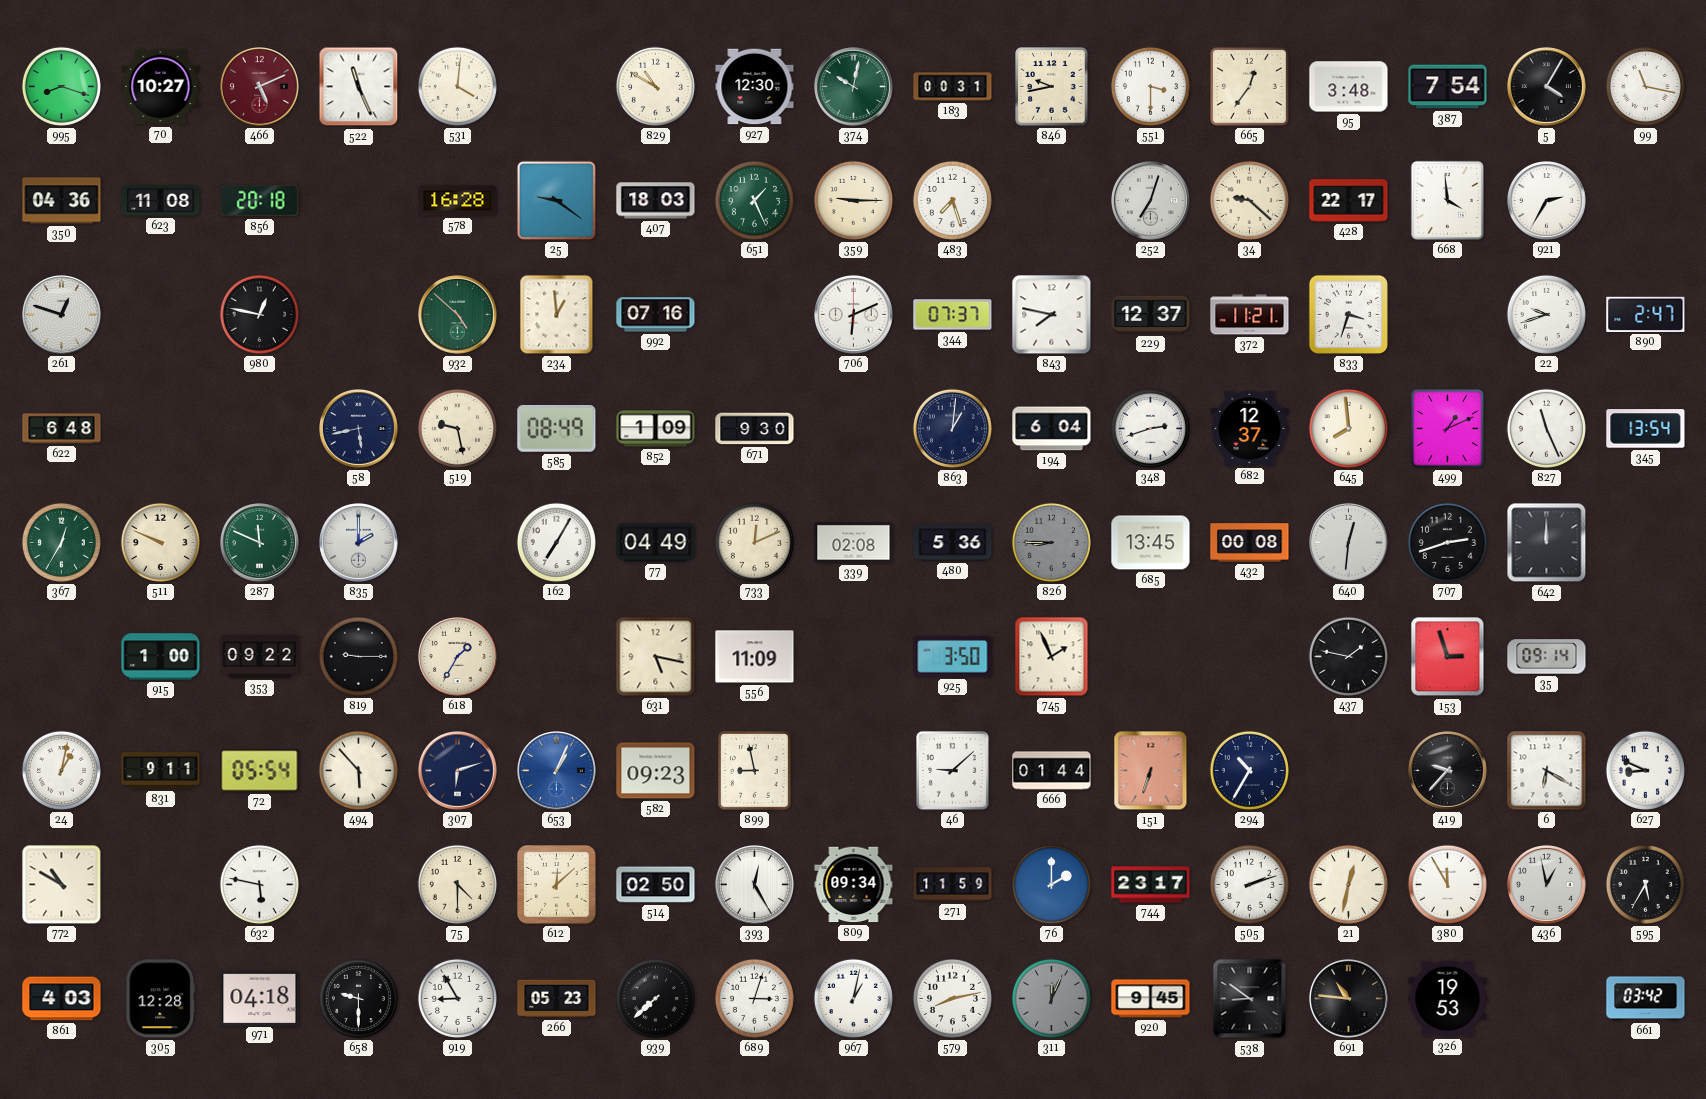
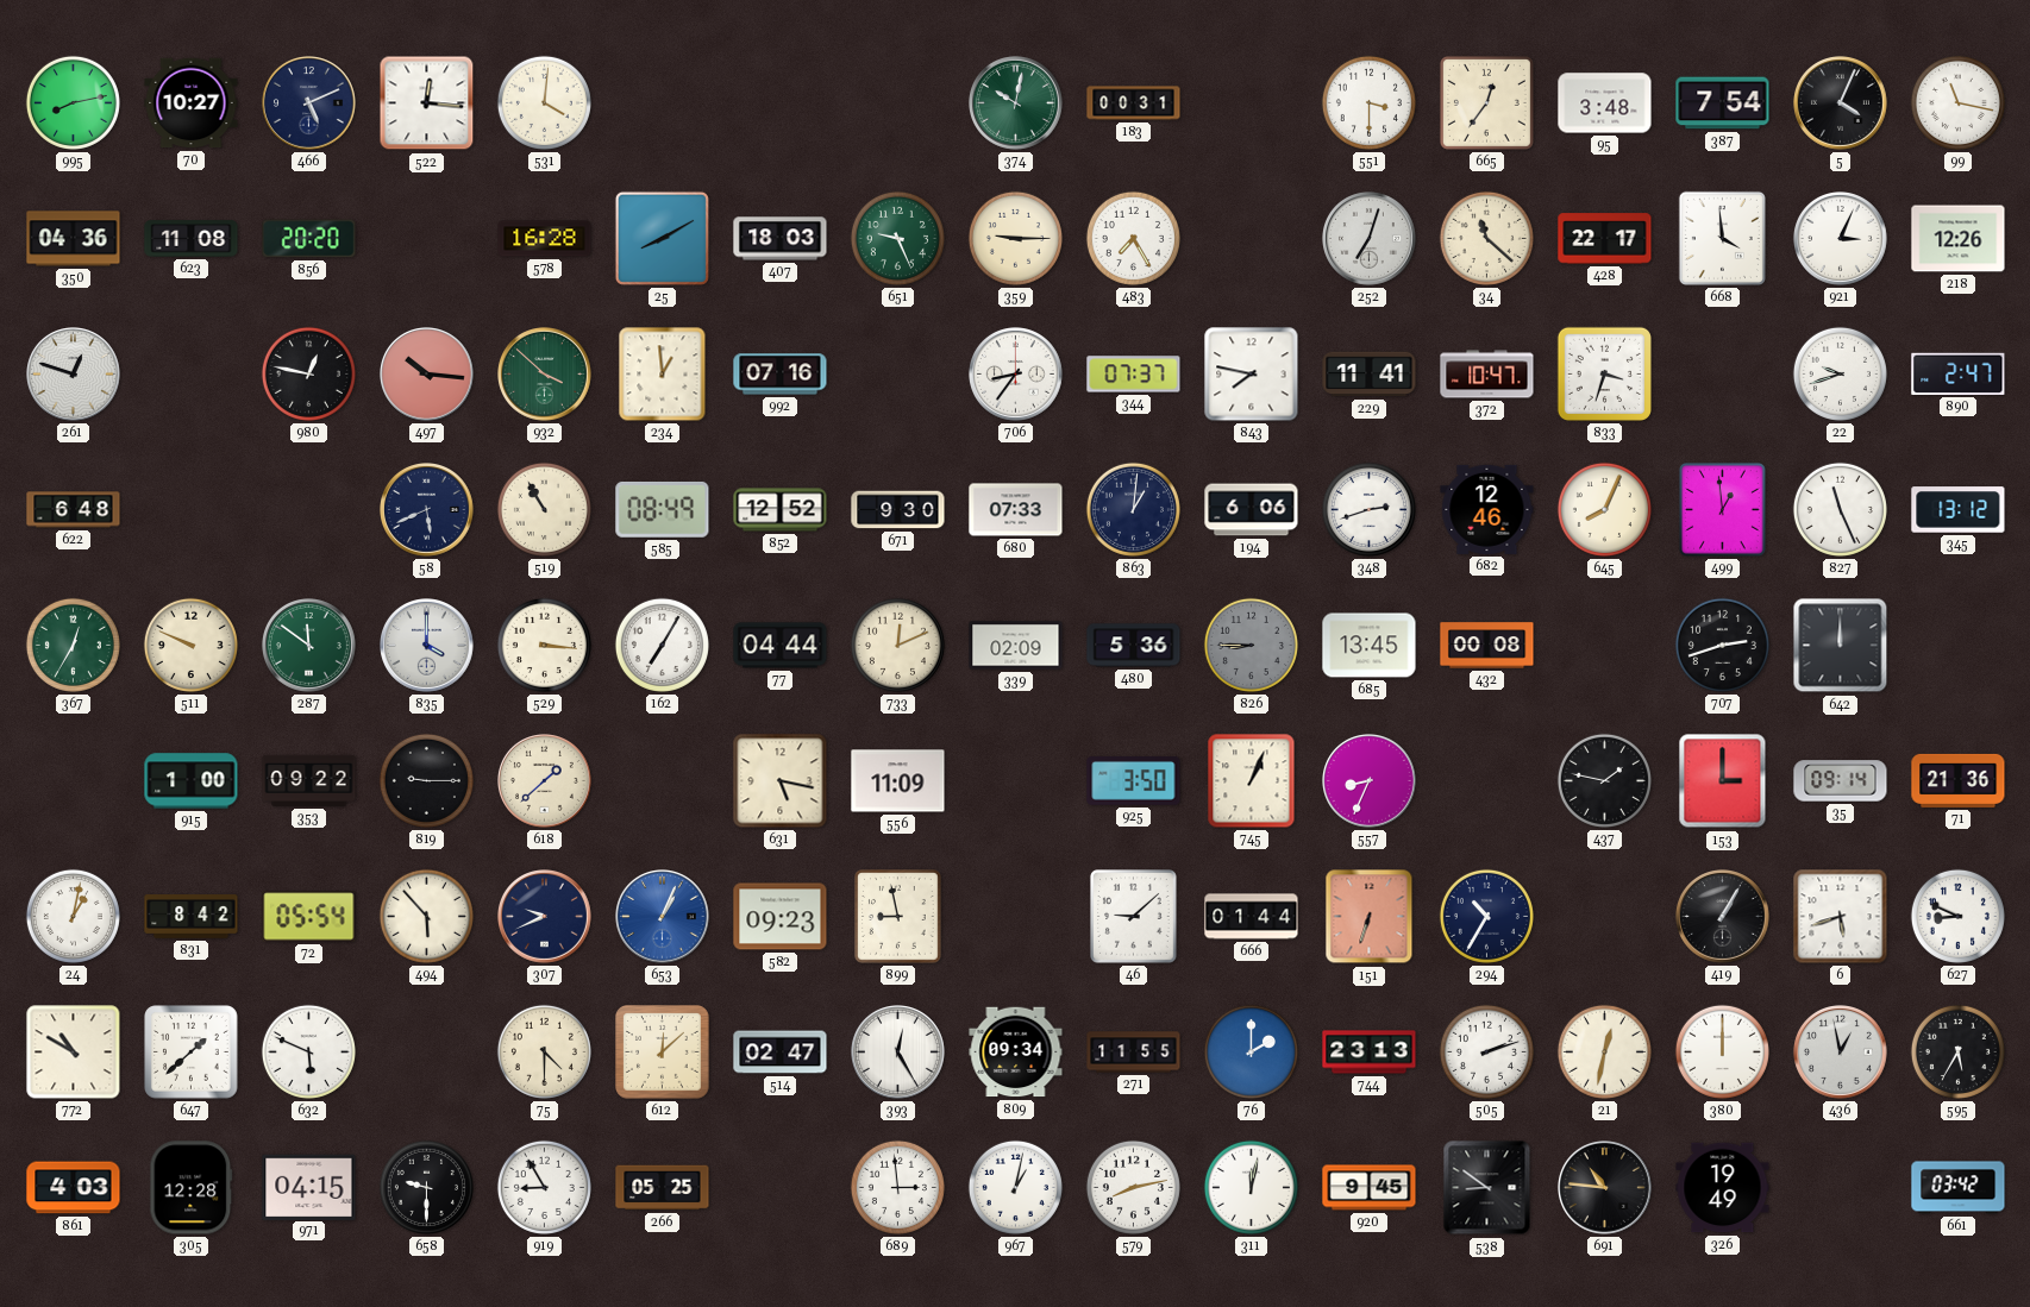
995: 8:18 -> 8:13 (73, 102)
466 dial: burgundy -> navy (309, 103)
522: 11:26 -> 12:16 (427, 103)
829: 10:50 -> none (655, 86)
927: 12:30 -> none (755, 87)
846: 9:43 -> none (1052, 87)
5: 4:05 -> 4:04 (1841, 103)
856: 20:18 -> 20:20 (309, 239)
25: 9:21 -> 8:10 (662, 238)
651: 1:26 -> 9:26 (897, 238)
483: 7:27 -> 7:25 (1133, 238)
34: 9:22 -> 11:22 (1486, 238)
921: 2:35 -> 3:04 (1841, 239)
218: none -> 12:26 (1959, 239)
497: none -> 10:16 (427, 375)
932: 4:52 -> 3:52 (545, 375)
706: 6:11 -> 8:36 (1016, 375)
229: 12:37 -> 11:41 (1370, 375)
372: 11:21 -> 10:47 (1487, 375)
58: 5:43 -> 5:41 (427, 510)
519: 9:28 -> 10:55 (544, 509)
852: 1:09 -> 12:52 (781, 510)
680: none -> 07:33 (1016, 510)
194: 6:04 -> 6:06 (1252, 510)
682: 12:37 -> 12:46 (1487, 509)
645: 7:59 -> 8:04 (1604, 509)
499: 1:11 -> 12:59 (1723, 510)
345: 13:54 -> 13:12 (1959, 510)
287: 11:49 -> 11:51 (309, 646)
835: 2:00 -> 4:00 (427, 646)
529: none -> 3:16 (544, 645)
77: 04:49 -> 04:44 (781, 646)
339: 02:08 -> 02:09 (1016, 646)
640: 12:31 -> none (1349, 543)
618: 1:35 -> 1:38 (545, 781)
745: 1:56 -> 1:04 (1252, 781)
557: none -> 8:34 (1370, 781)
153: 2:57 -> 3:00 (1723, 781)
71: none -> 21:36 (1959, 780)
831: 9:11 -> 8:42 (192, 917)
307: 6:12 -> 9:41 (545, 917)
419: 9:37 -> 1:05 (1723, 917)
6: 6:20 -> 5:42 (1841, 917)
647: none -> 1:38 (192, 1052)
632: 5:47 -> 5:49 (308, 1051)
514: 02:50 -> 02:47 (781, 1052)
271: 11:59 -> 11:55 (1134, 1052)
744: 23:17 -> 23:13 (1370, 1052)
380: 11:55 -> 12:00 (1722, 1051)
971: 04:18 -> 04:15 (309, 1187)
266: 05:23 -> 05:25 (663, 1188)
939: 7:38 -> none (655, 998)
689: 3:03 -> 2:59 (897, 1187)
311: 12:04 -> 12:02 (1251, 1187)
311 dial: grey -> white (1251, 1187)
326: 19:53 -> 19:49 (1723, 1188)
